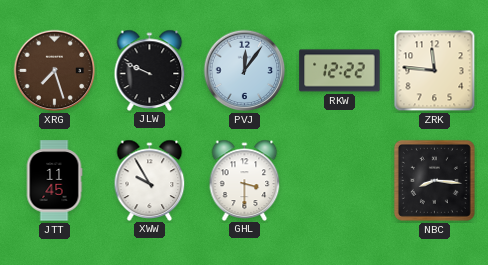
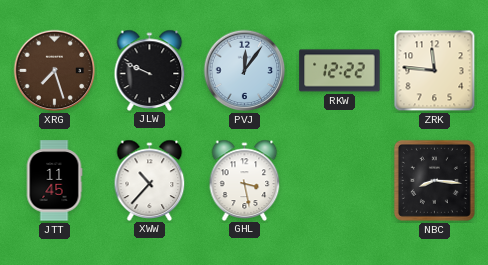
XWW: 9:55 -> 10:37 (150, 180)
GHL: 3:30 -> 3:28 (245, 180)
